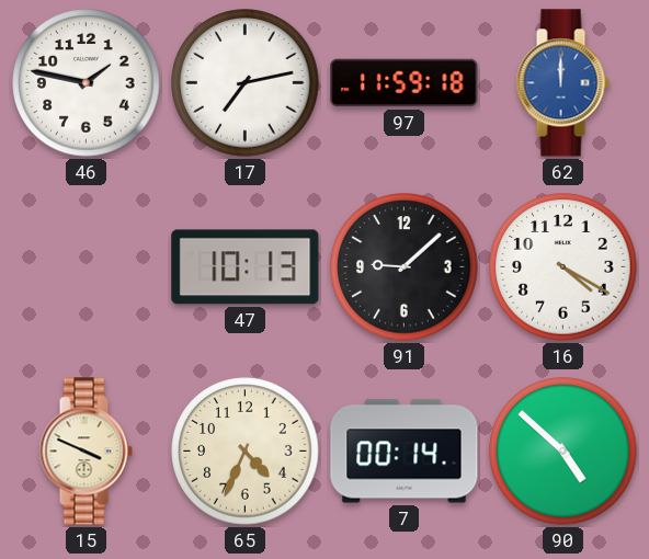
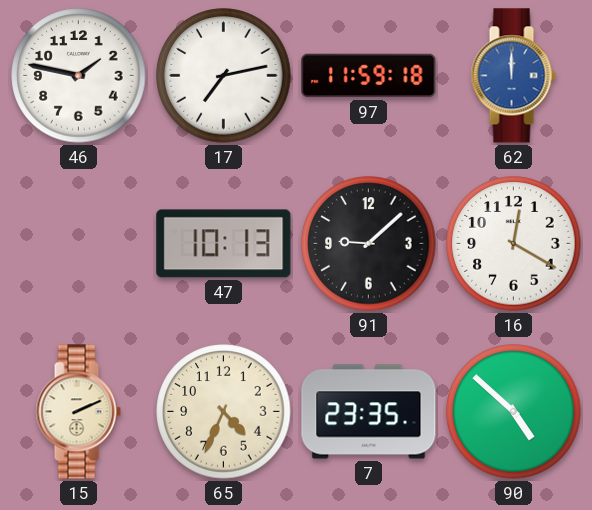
16: 4:20 -> 12:20 (514, 244)
15: 3:49 -> 2:11 (78, 412)
7: 00:14 -> 23:35 (369, 412)
